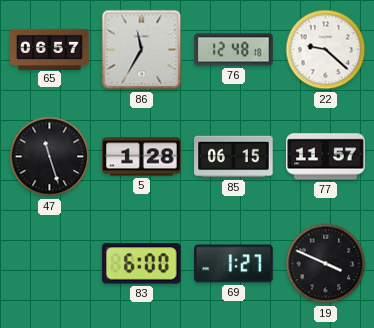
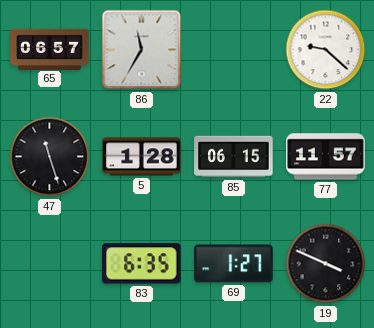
76: 12:48 -> none (234, 50)
83: 6:00 -> 6:35 (142, 264)
